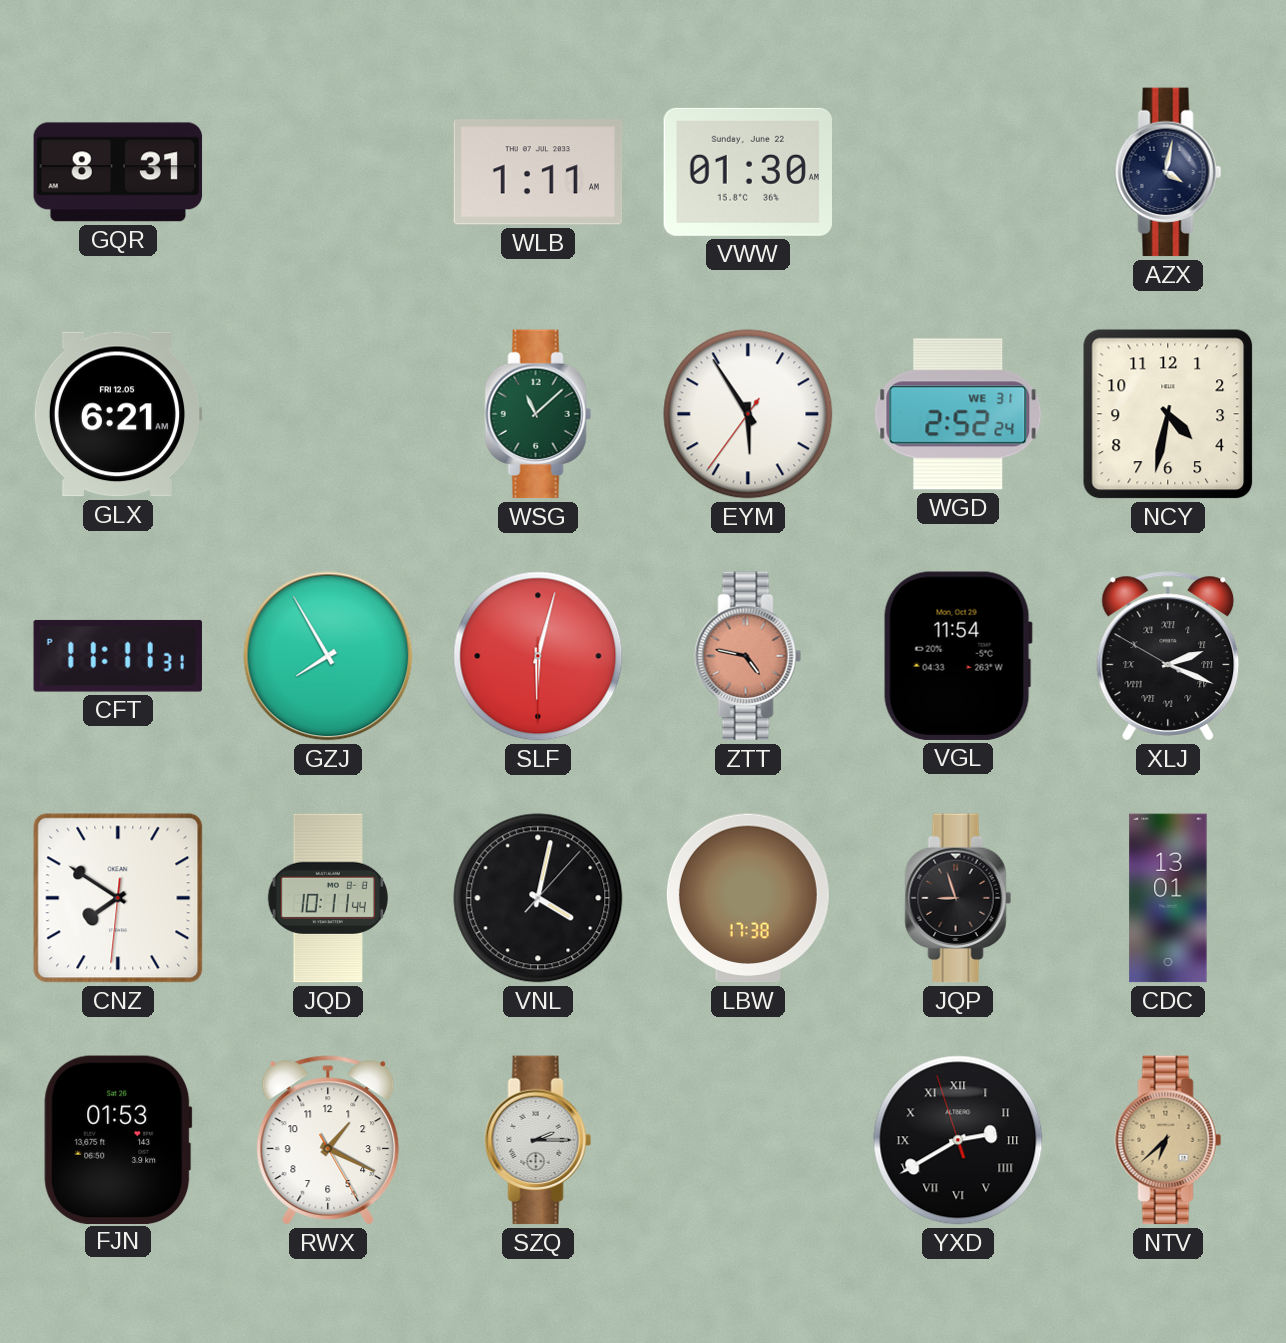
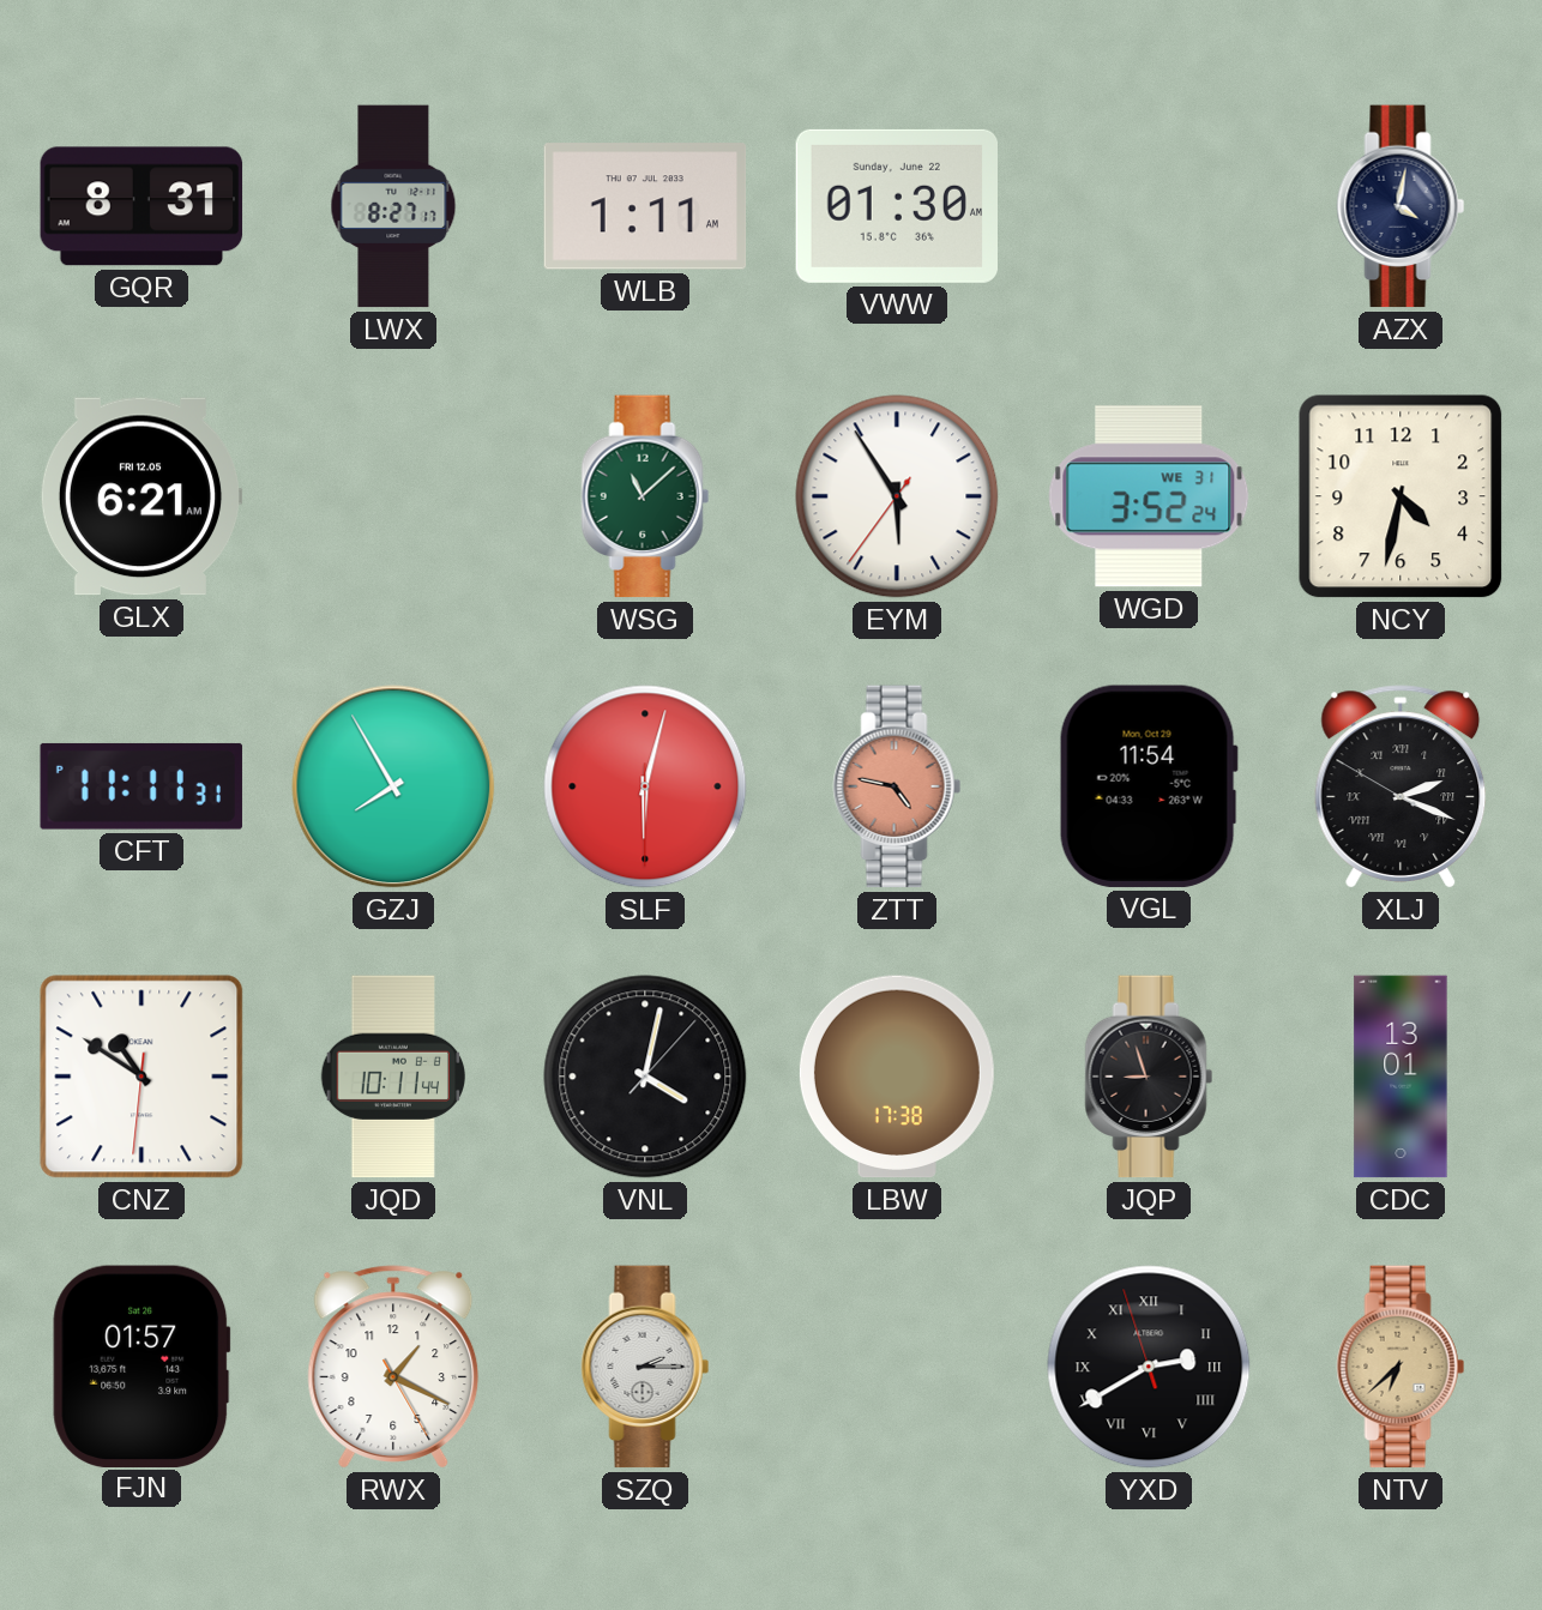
LWX: none -> 8:27 (393, 206)
WGD: 2:52 -> 3:52 (1149, 496)
CNZ: 7:50 -> 10:50 (141, 1077)
FJN: 01:53 -> 01:57 (141, 1365)
